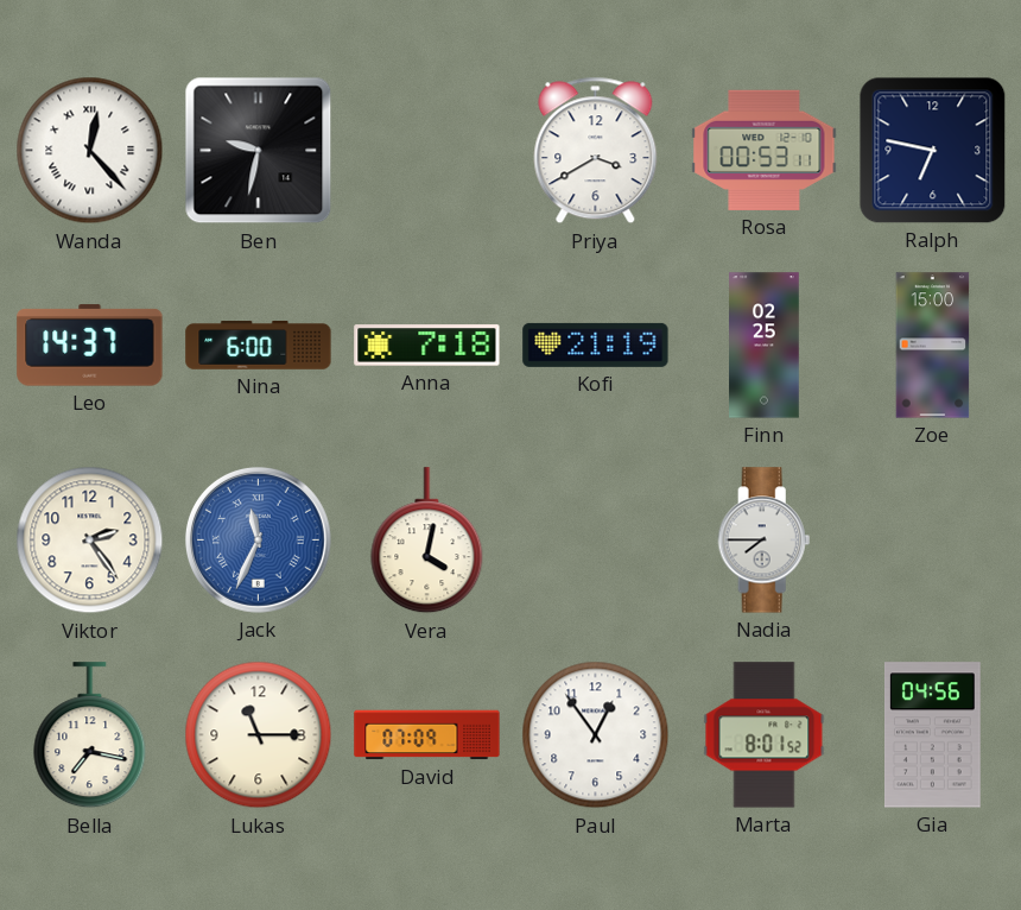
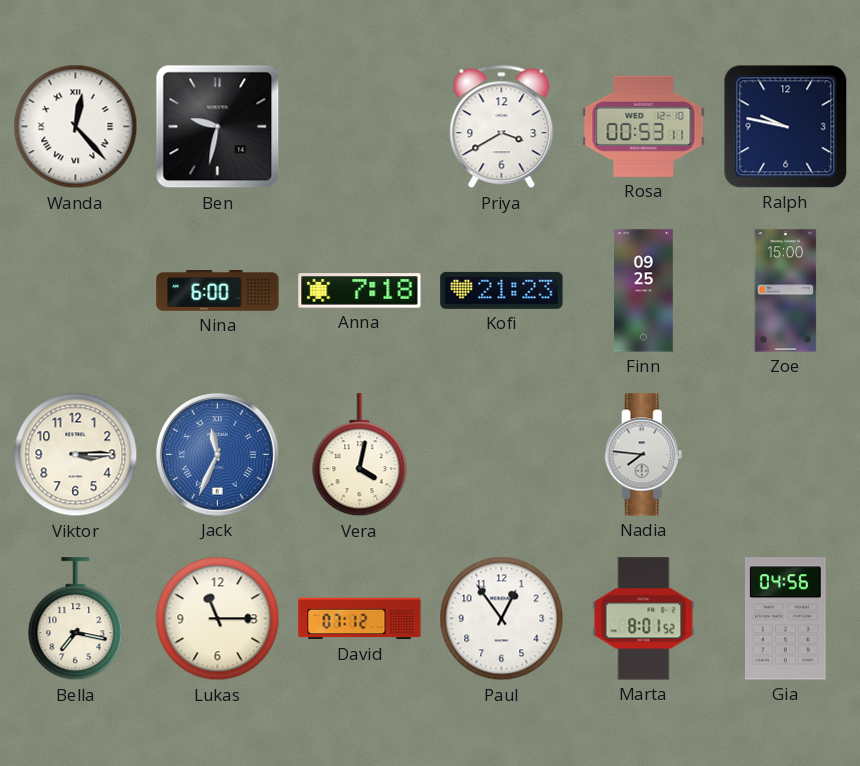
Ralph: 6:47 -> 9:47 (786, 127)
Leo: 14:37 -> none (90, 346)
Kofi: 21:19 -> 21:23 (502, 290)
Finn: 02:25 -> 09:25 (644, 291)
Viktor: 2:24 -> 3:15 (76, 455)
Nadia: 7:45 -> 7:46 (644, 455)
David: 07:09 -> 07:12 (360, 619)
